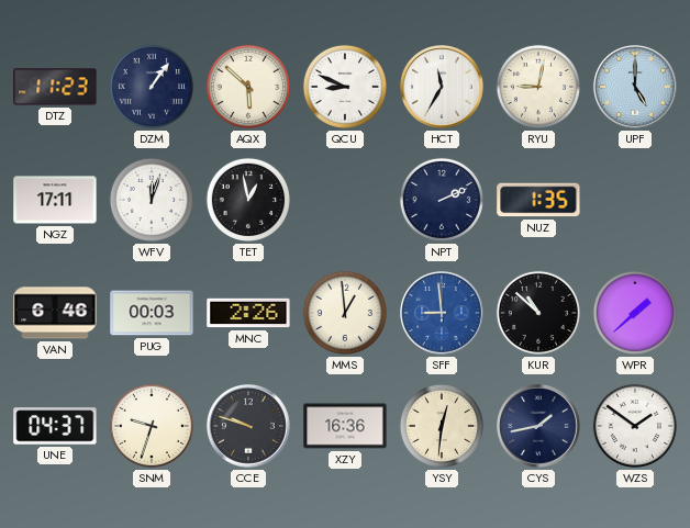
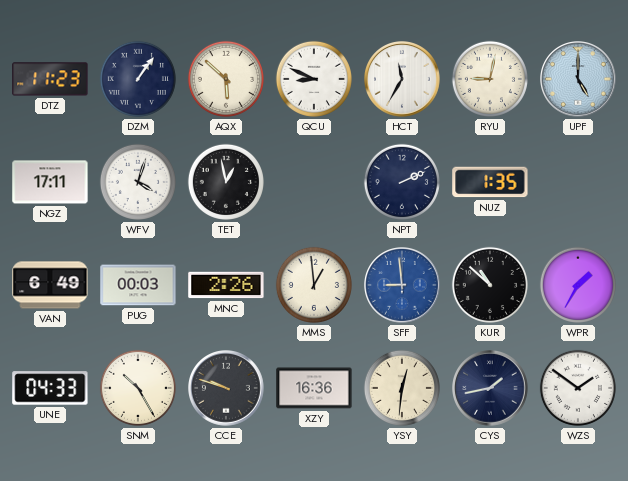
WFV: 12:03 -> 4:03 (138, 182)
VAN: 6:46 -> 6:49 (50, 285)
WPR: 1:38 -> 1:35 (578, 285)
UNE: 04:37 -> 04:33 (50, 388)
SNM: 9:33 -> 10:25 (138, 388)
